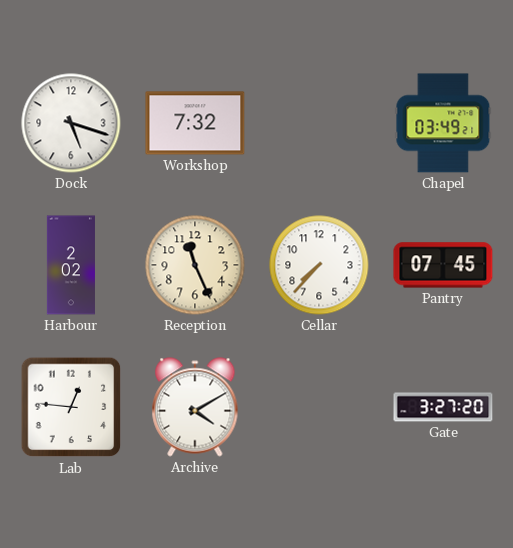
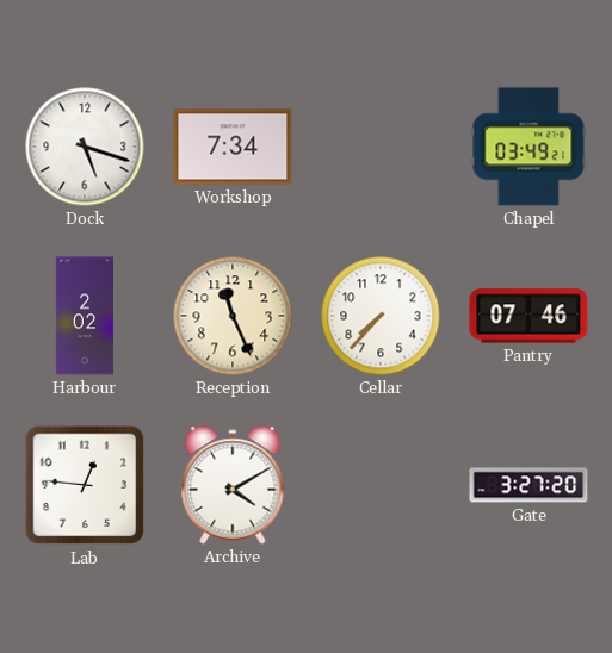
Workshop: 7:32 -> 7:34 (233, 147)
Pantry: 07:45 -> 07:46 (528, 316)
